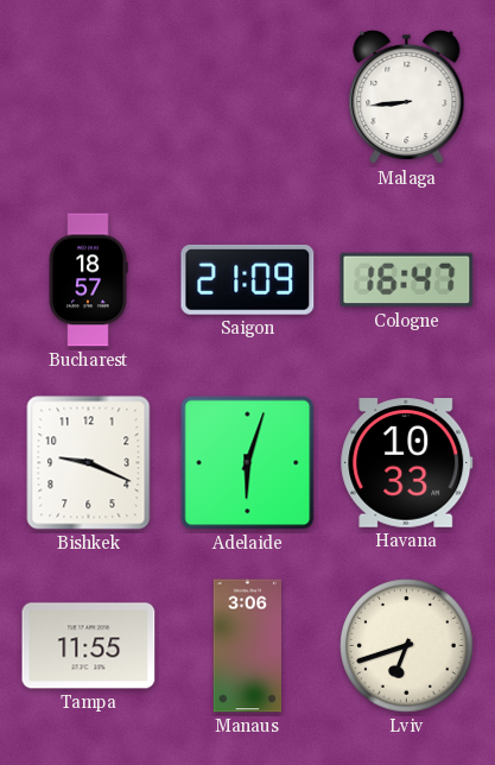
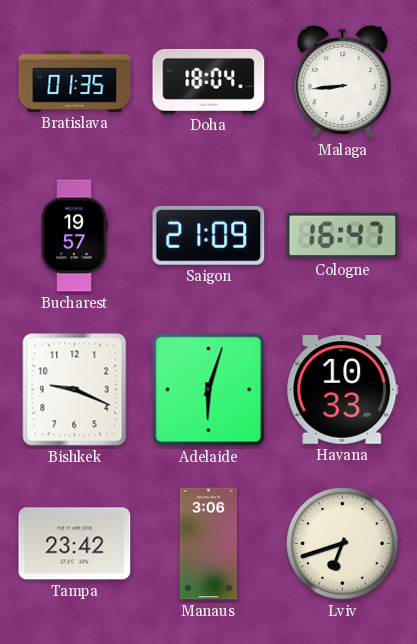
Bratislava: none -> 01:35 (75, 81)
Doha: none -> 18:04 (209, 81)
Bucharest: 18:57 -> 19:57 (74, 236)
Tampa: 11:55 -> 23:42 (75, 544)
